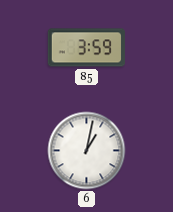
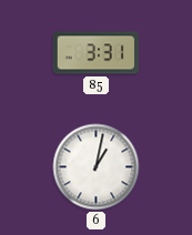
85: 3:59 -> 3:31 (95, 53)
